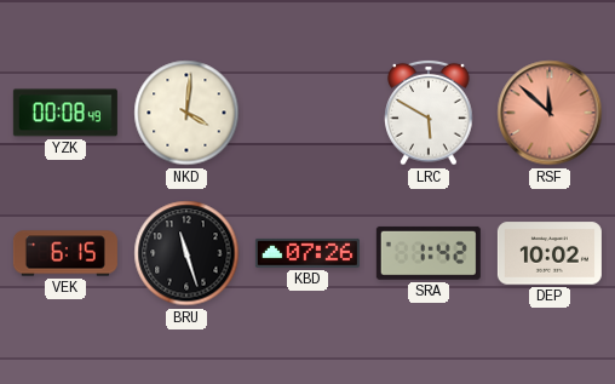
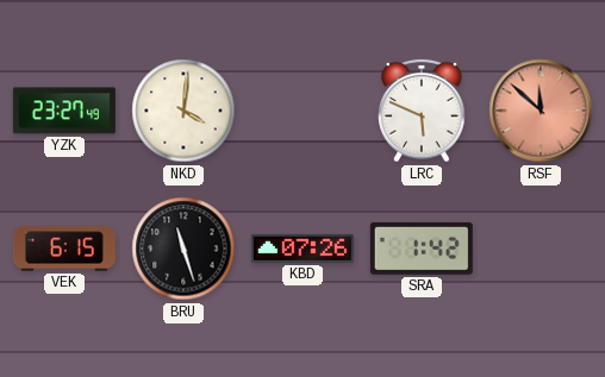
YZK: 00:08 -> 23:27 (64, 111)
LRC: 5:50 -> 5:49 (422, 111)
DEP: 10:02 -> none (550, 253)
